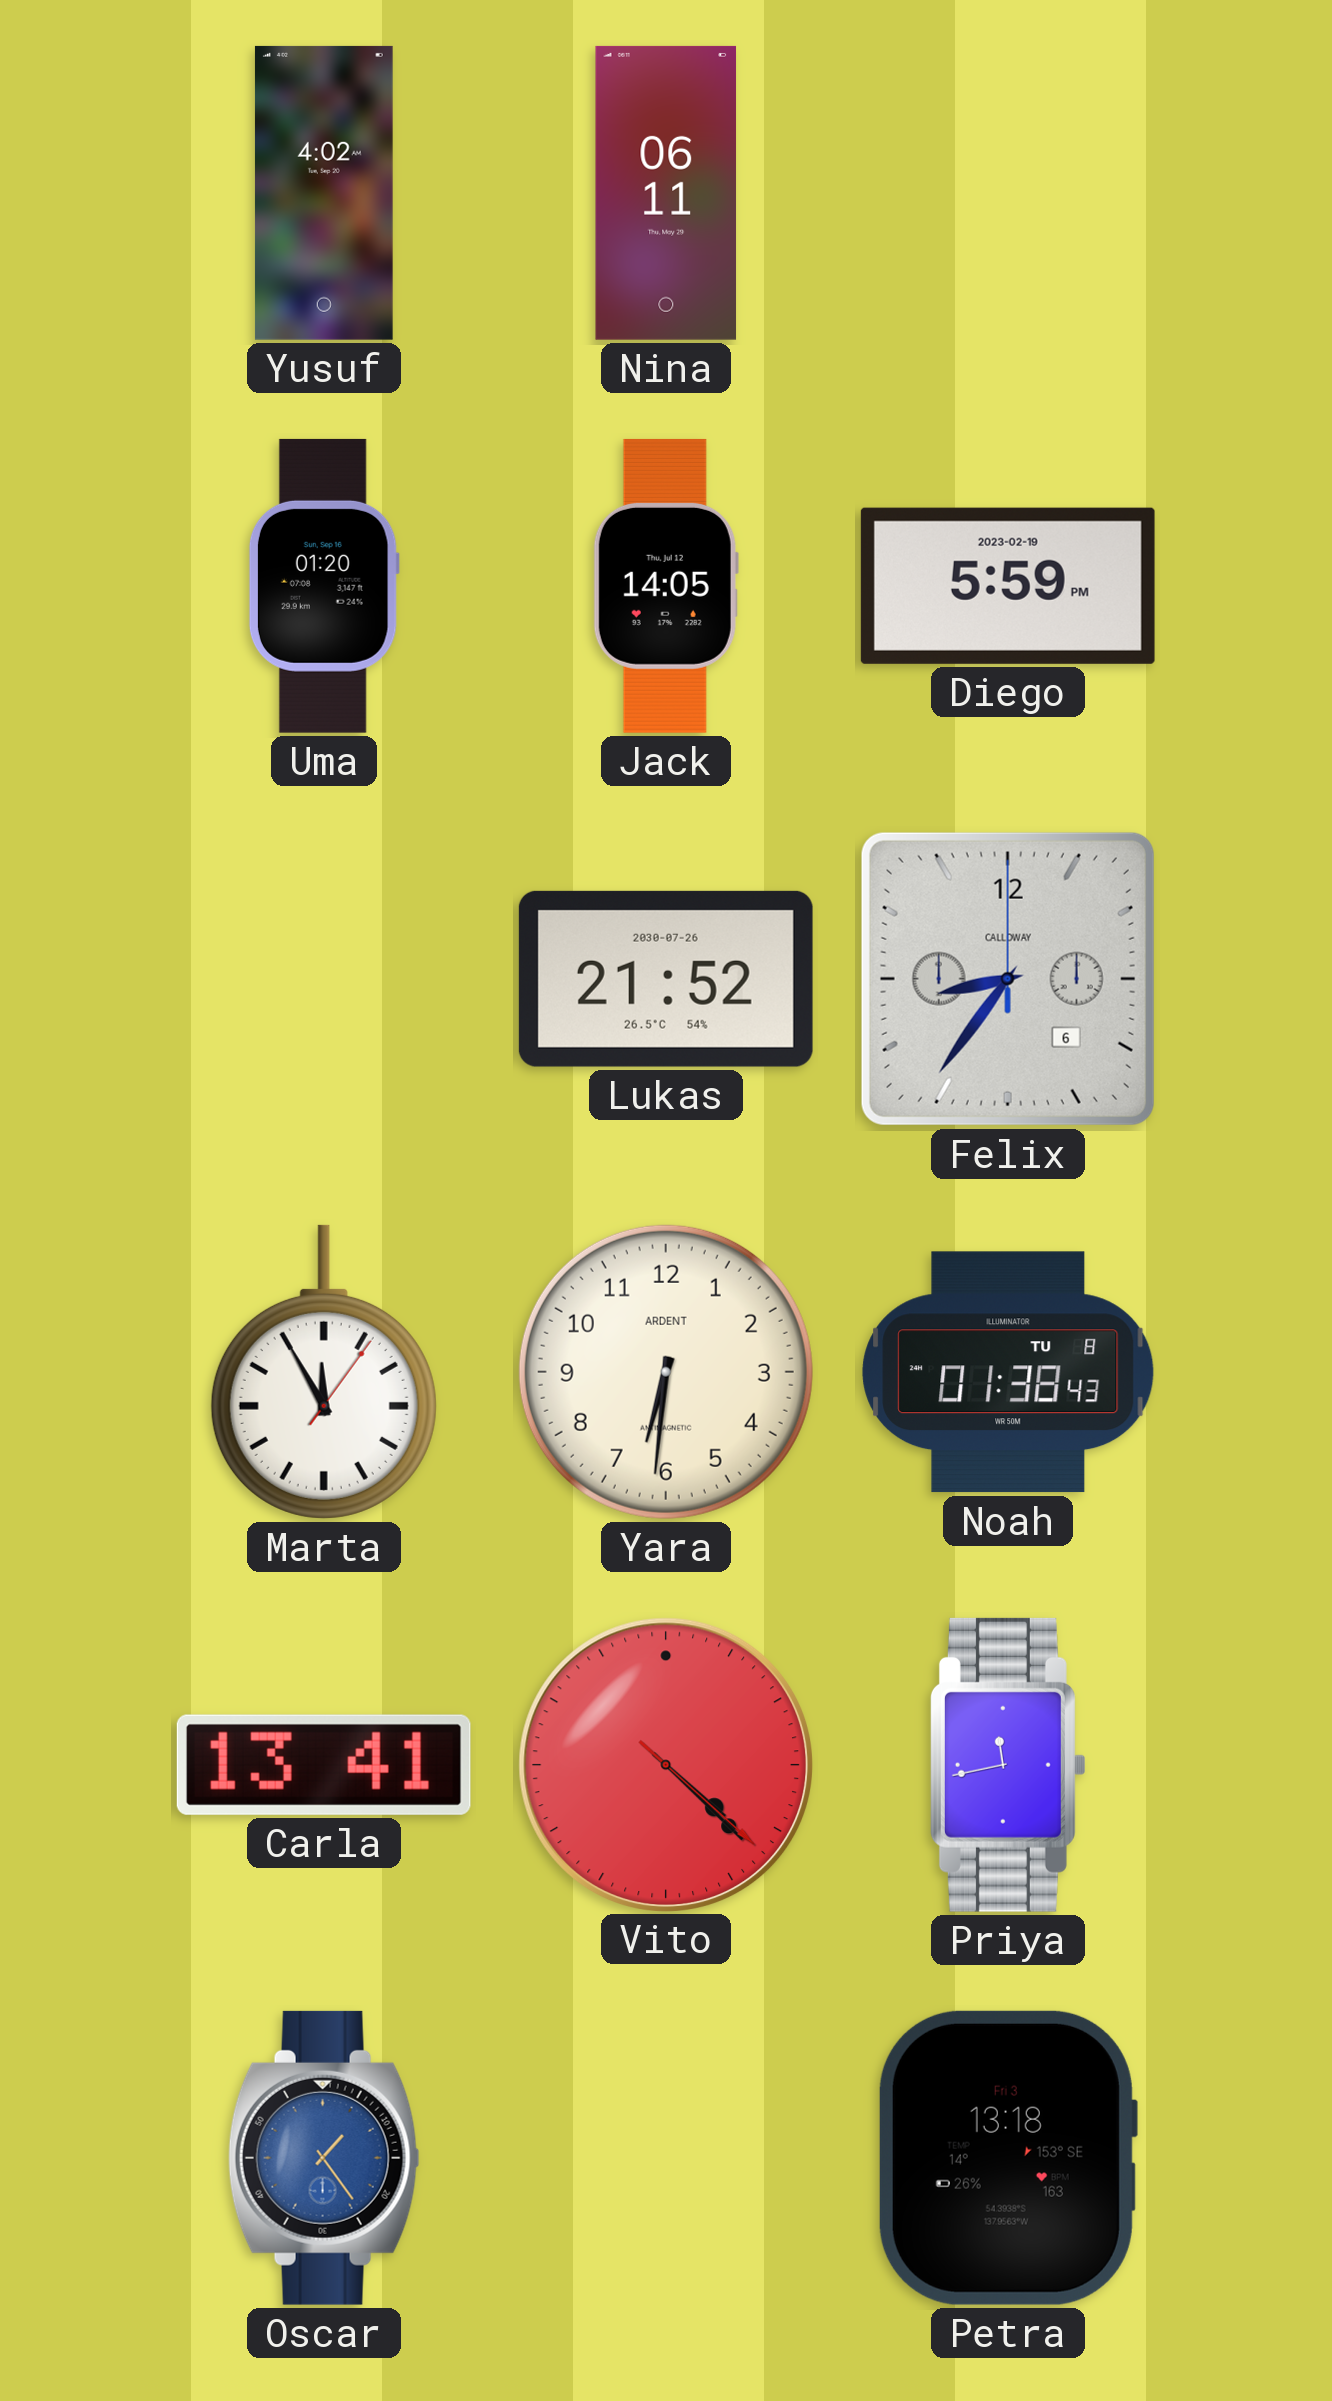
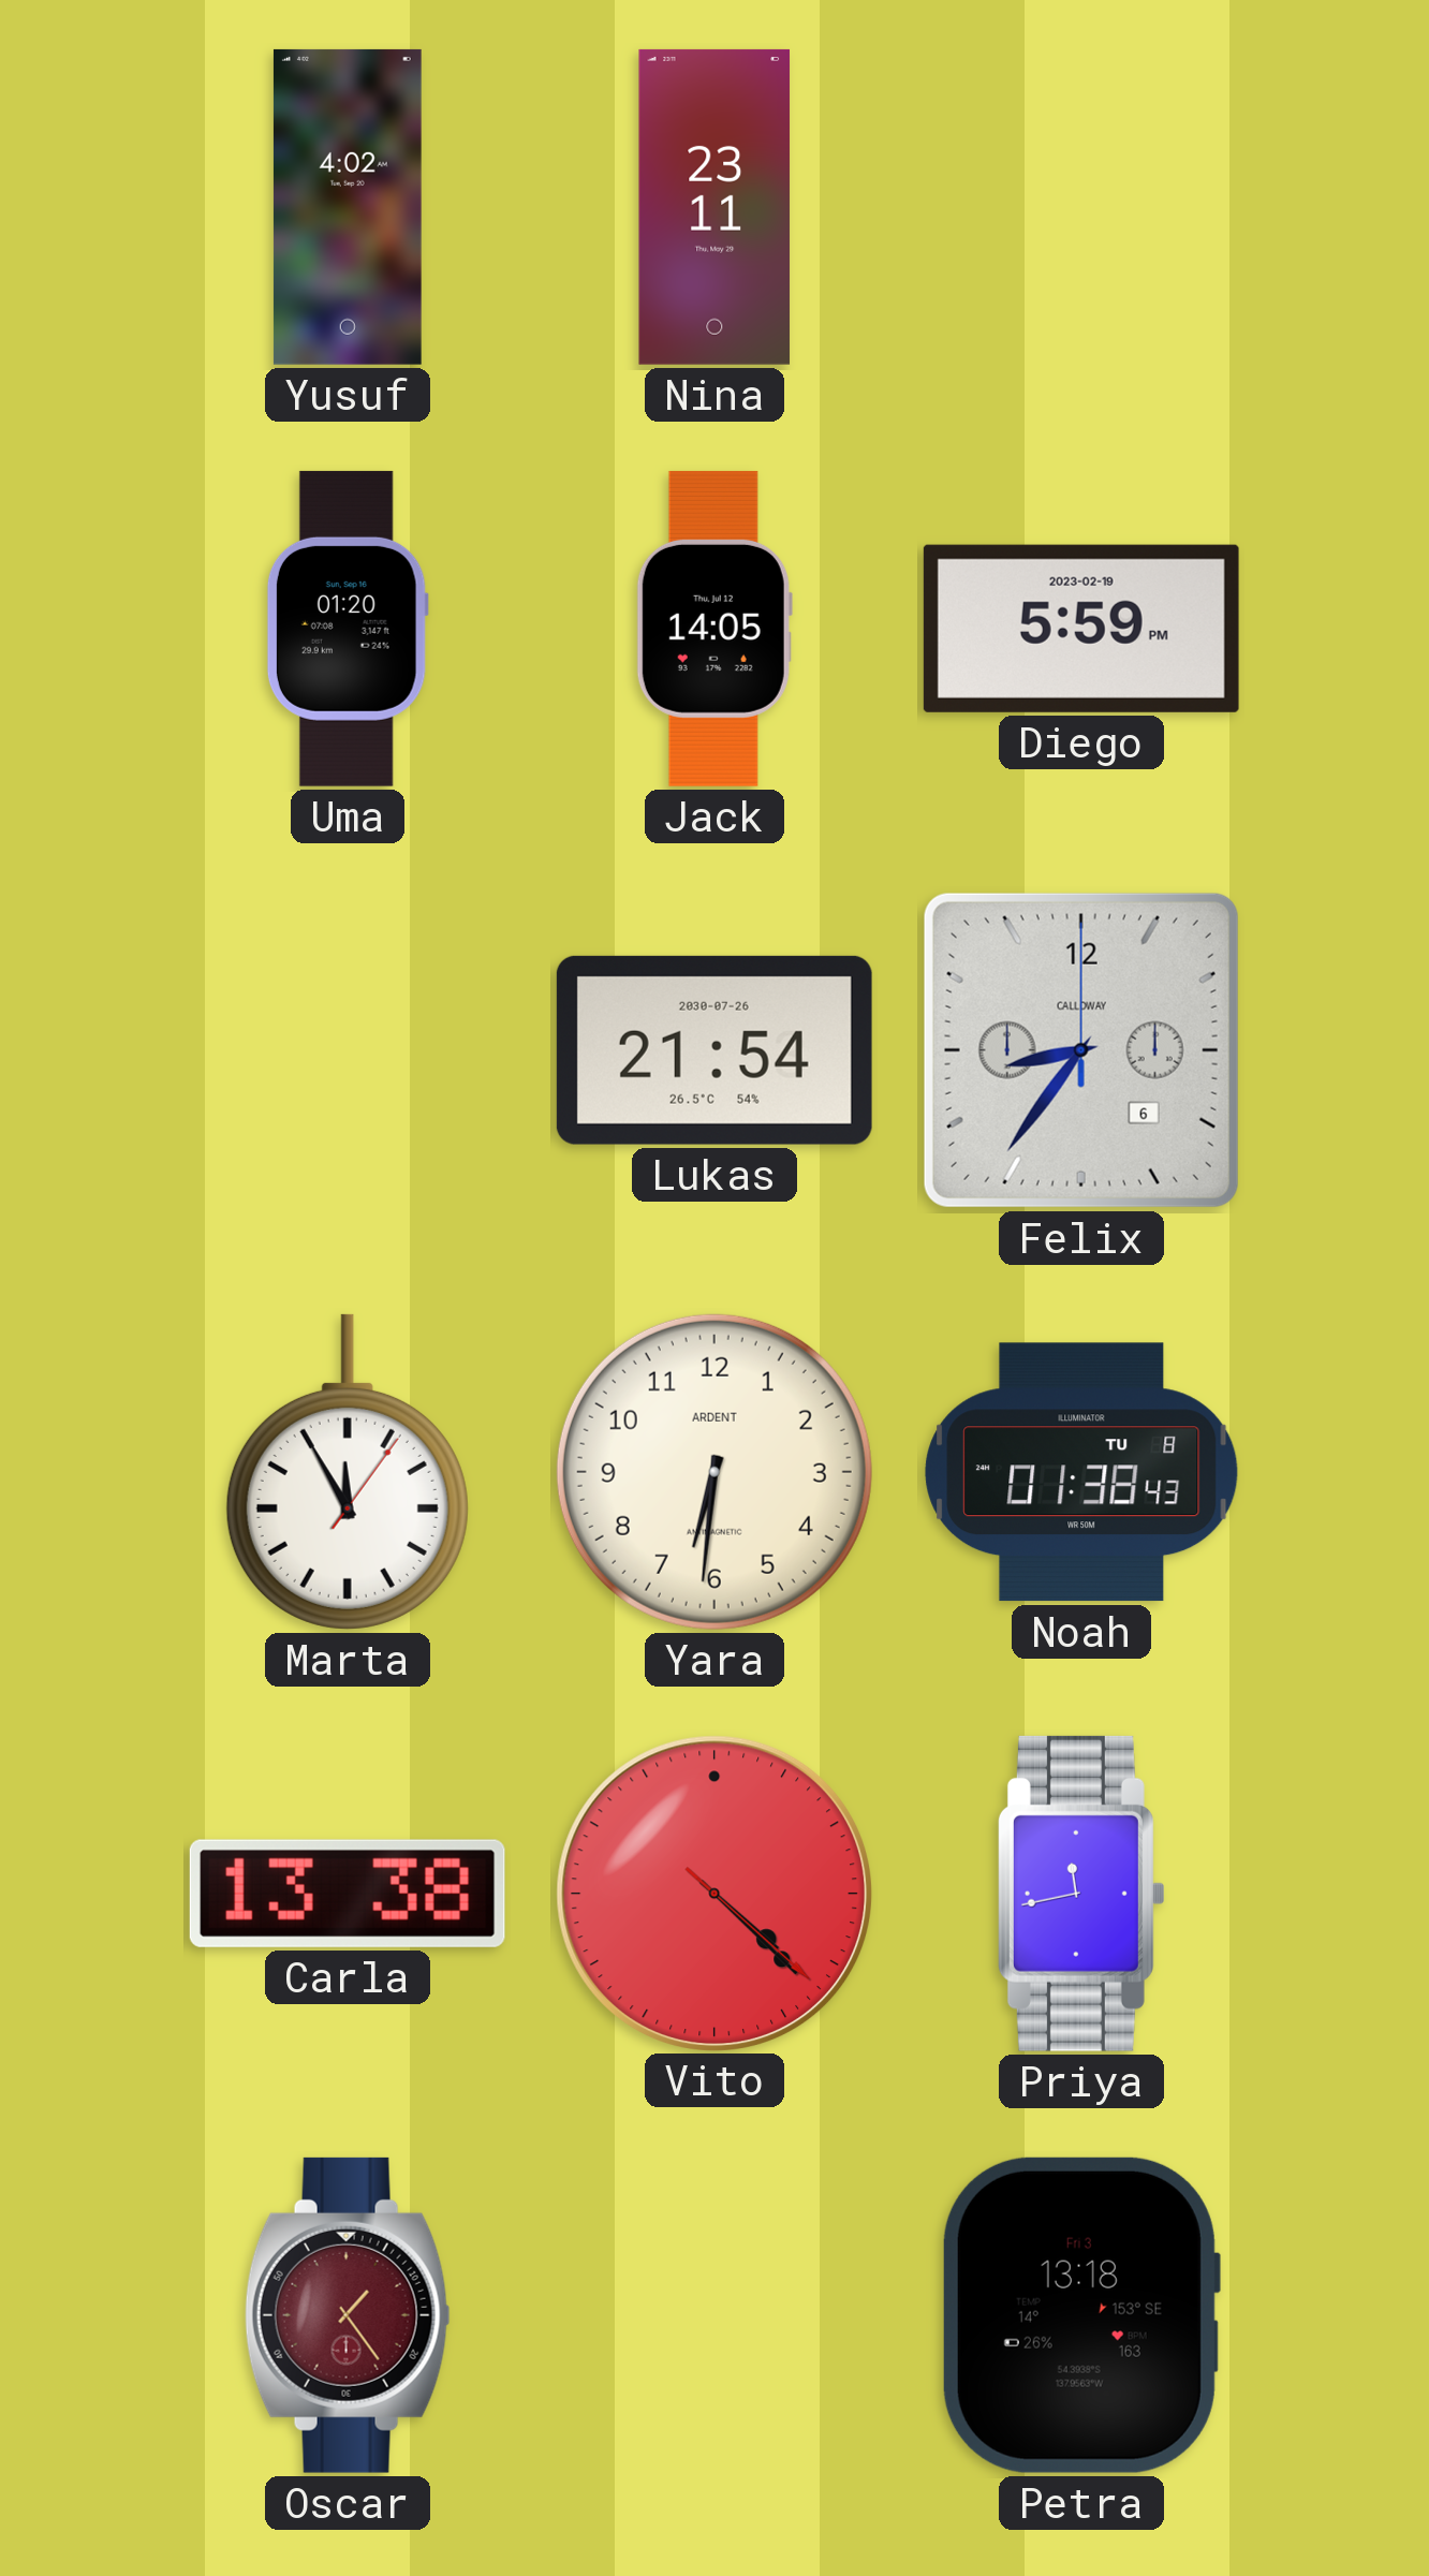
Nina: 06:11 -> 23:11 (715, 207)
Lukas: 21:52 -> 21:54 (715, 1050)
Carla: 13:41 -> 13:38 (348, 1894)
Oscar dial: blue -> burgundy (348, 2315)
